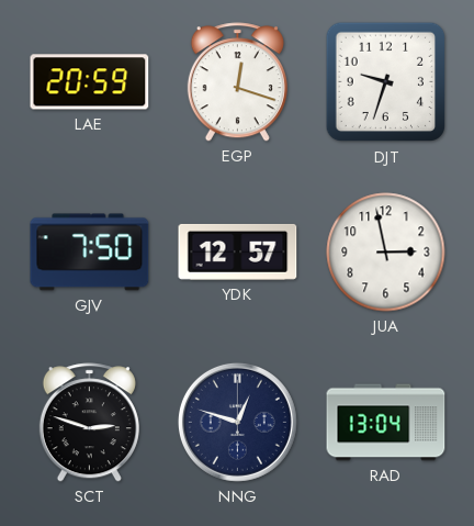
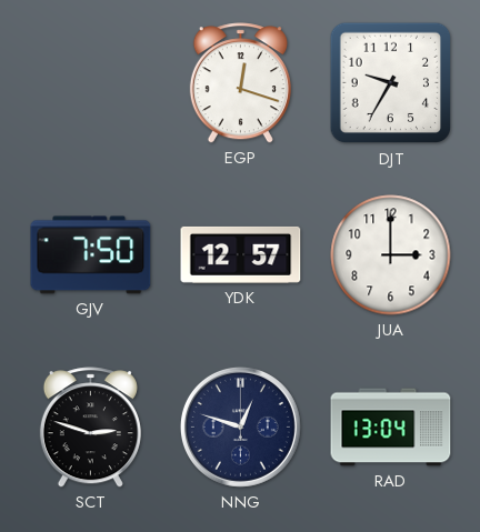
LAE: 20:59 -> none (90, 82)
DJT: 9:33 -> 9:35 (391, 83)
JUA: 2:58 -> 3:00 (391, 255)
